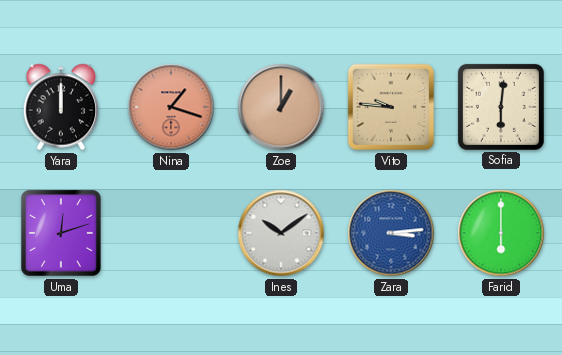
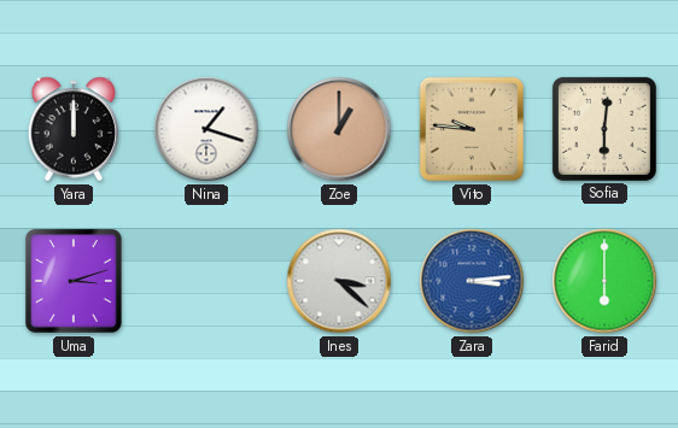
Nina dial: salmon -> white (206, 129)
Uma: 12:12 -> 3:12 (74, 281)
Ines: 10:09 -> 3:22 (339, 281)
